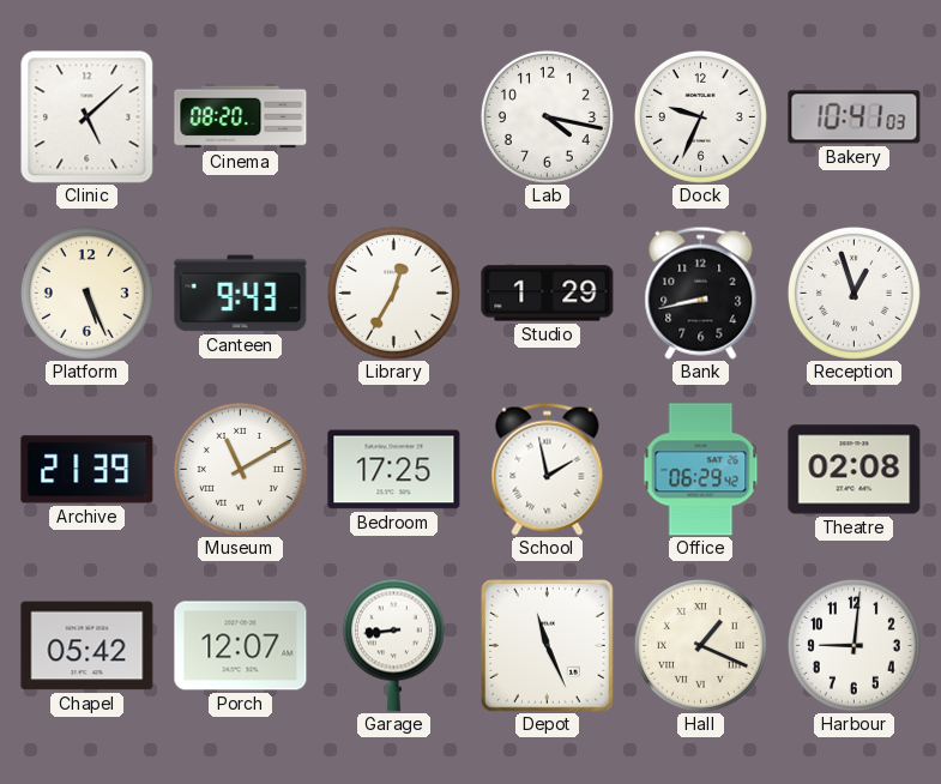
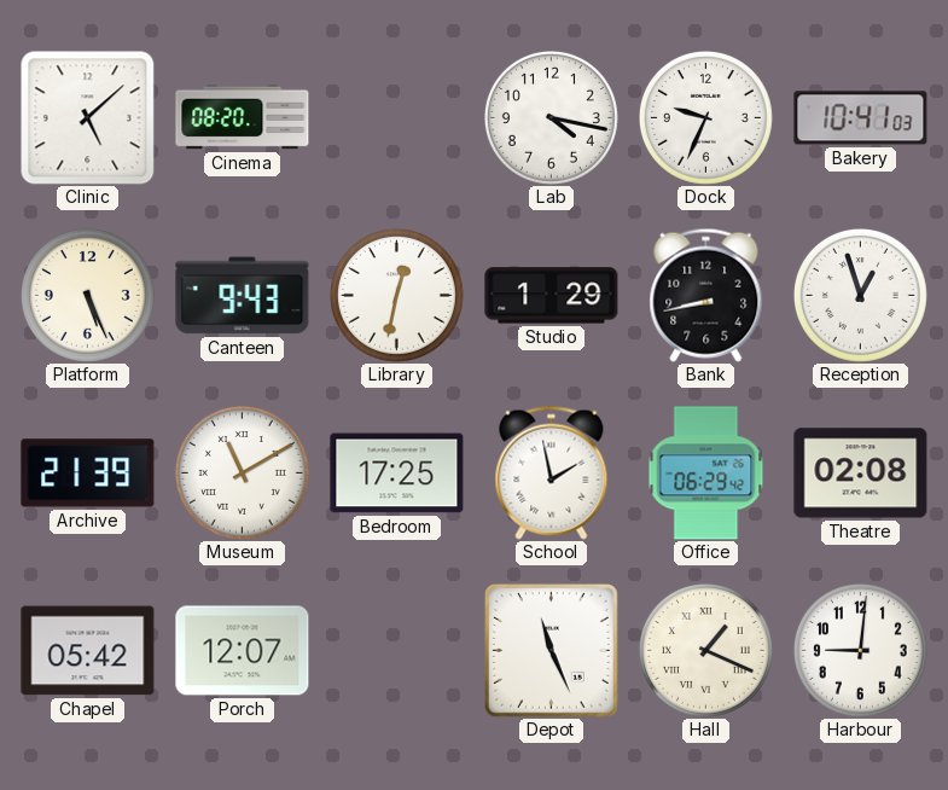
Library: 12:35 -> 12:32 (396, 295)
Garage: 8:44 -> none (393, 645)
